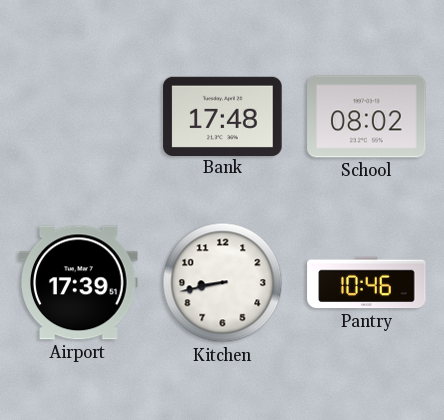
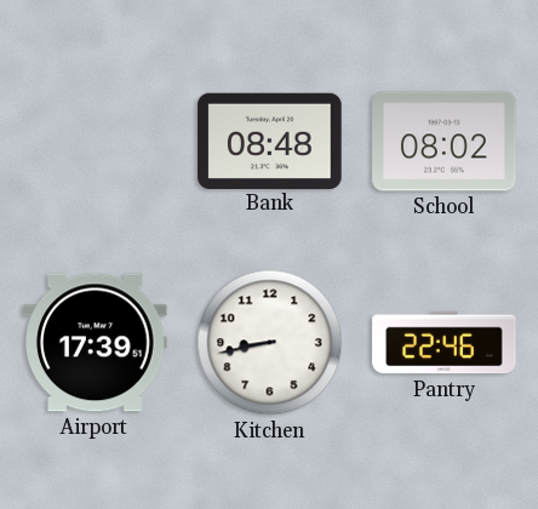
Bank: 17:48 -> 08:48 (270, 141)
Pantry: 10:46 -> 22:46 (445, 343)
